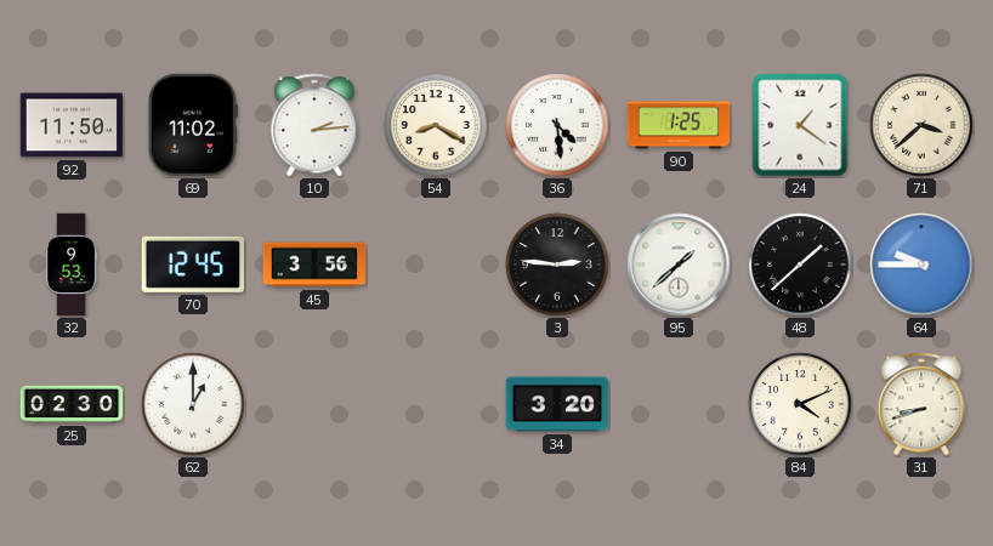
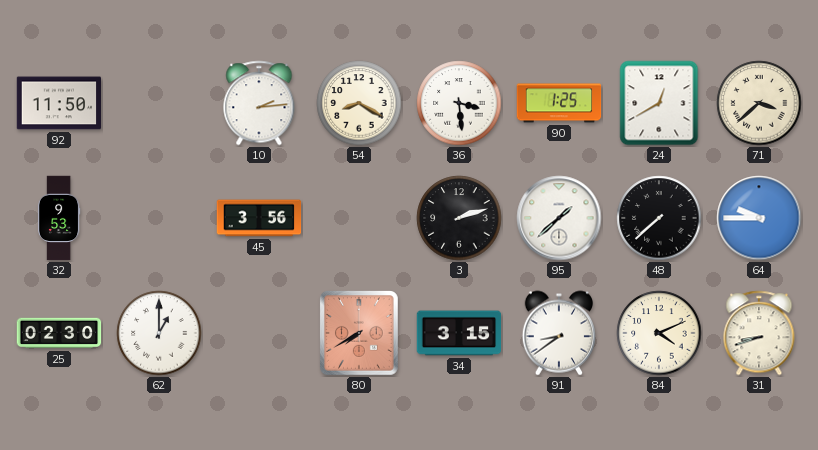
69: 11:02 -> none (193, 125)
36: 4:29 -> 3:29 (459, 103)
24: 1:21 -> 12:40 (659, 103)
70: 12:45 -> none (193, 265)
3: 2:46 -> 2:12 (459, 218)
48: 1:38 -> 7:38 (659, 218)
80: none -> 7:40 (360, 334)
34: 3:20 -> 3:15 (459, 333)
91: none -> 8:39 (558, 333)
